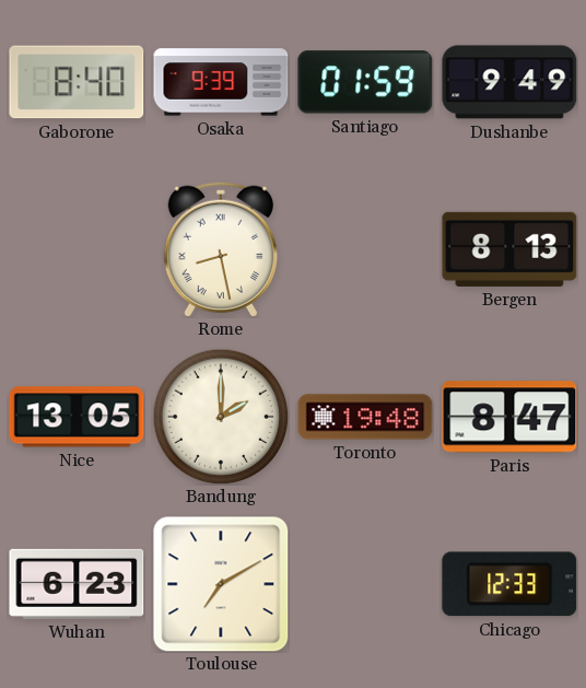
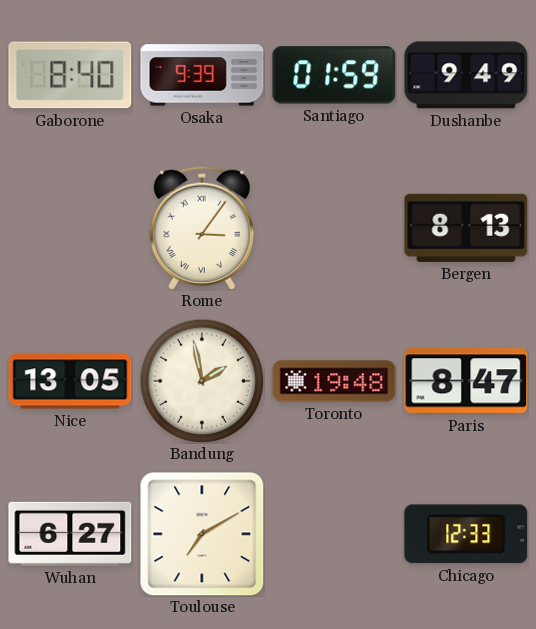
Rome: 8:28 -> 3:06 (202, 228)
Bandung: 2:00 -> 1:58 (202, 381)
Wuhan: 6:23 -> 6:27 (70, 534)
